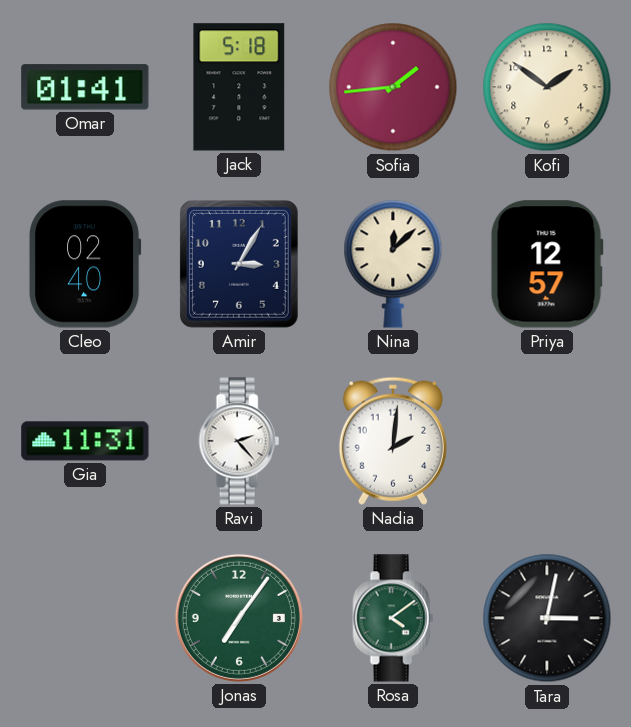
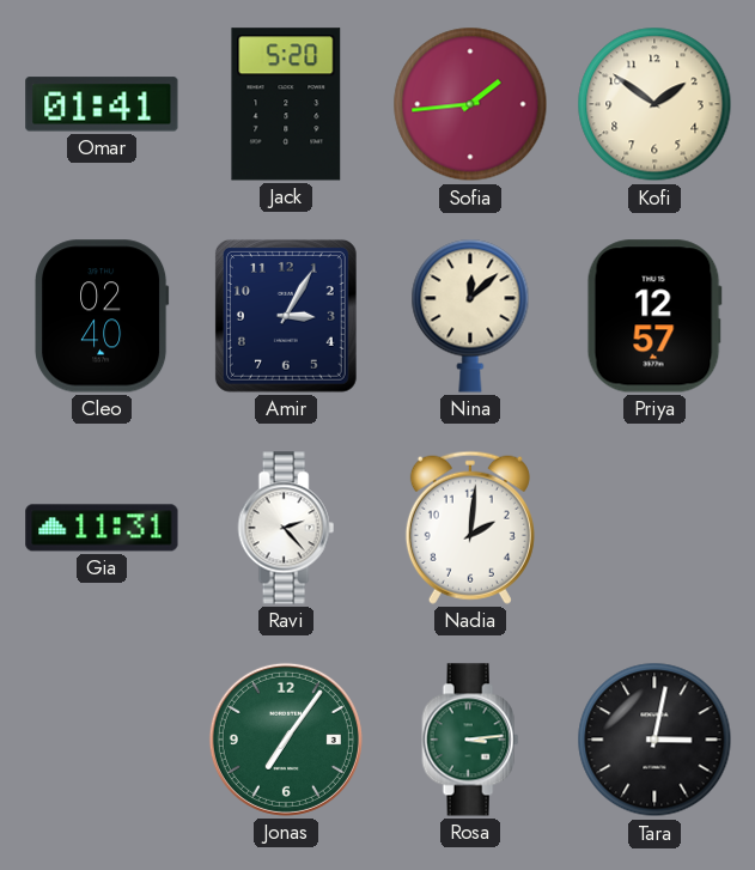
Jack: 5:18 -> 5:20 (286, 104)
Rosa: 4:09 -> 3:14 (470, 740)
